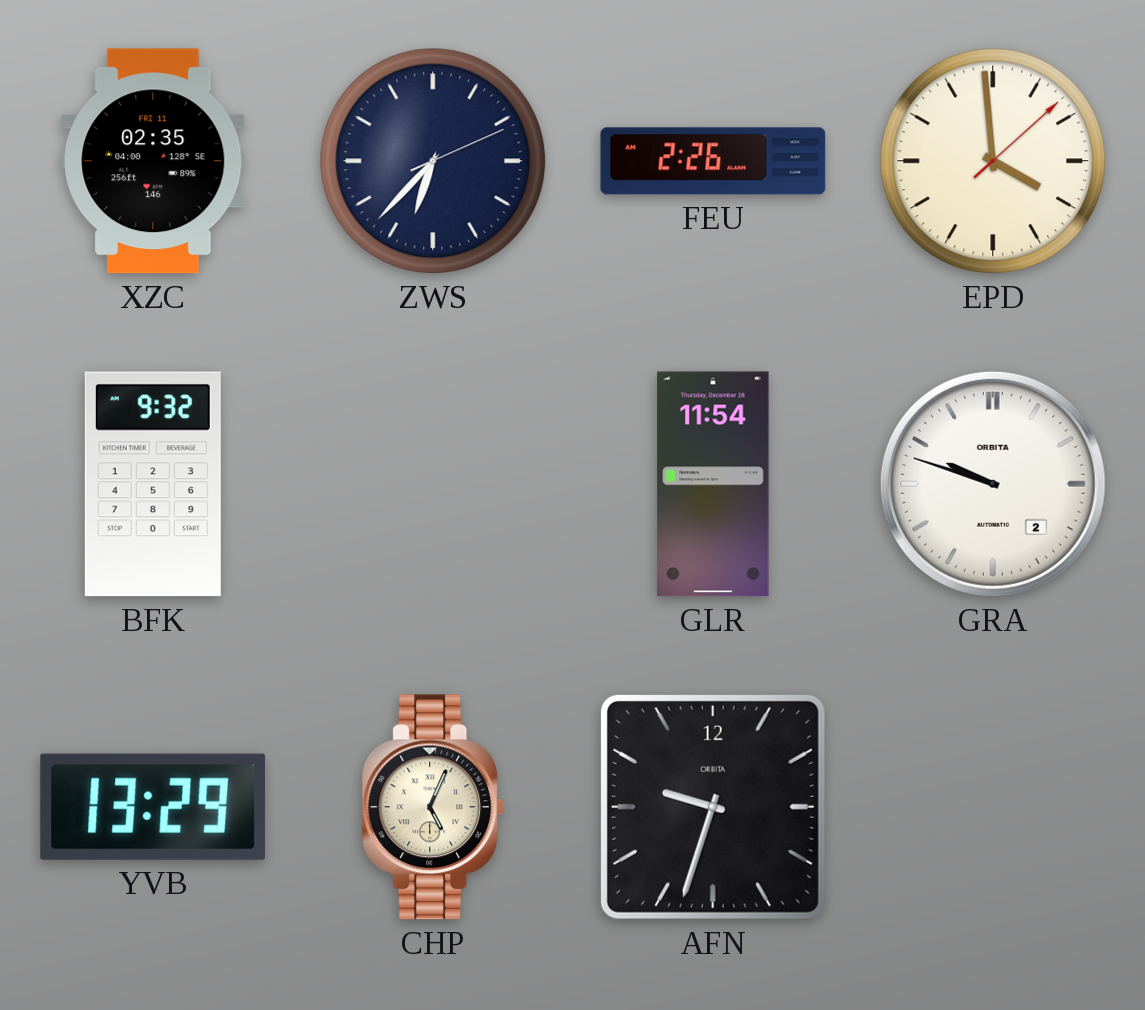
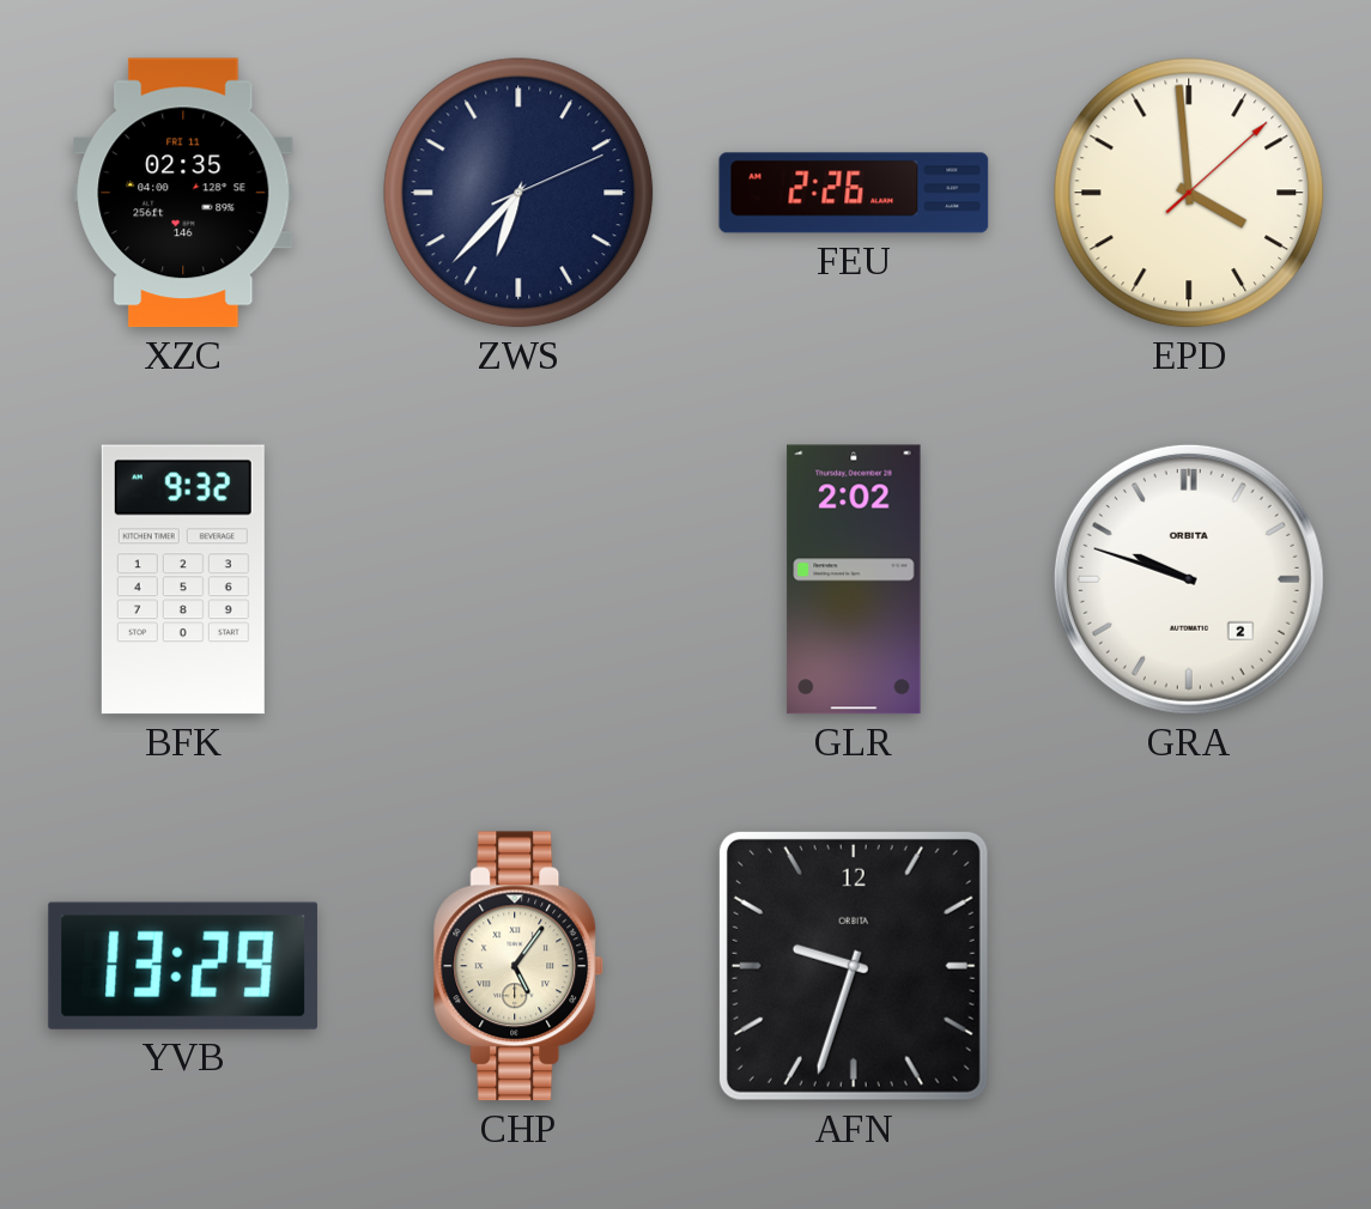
GLR: 11:54 -> 2:02 (854, 579)
CHP: 5:04 -> 5:06 (518, 966)
